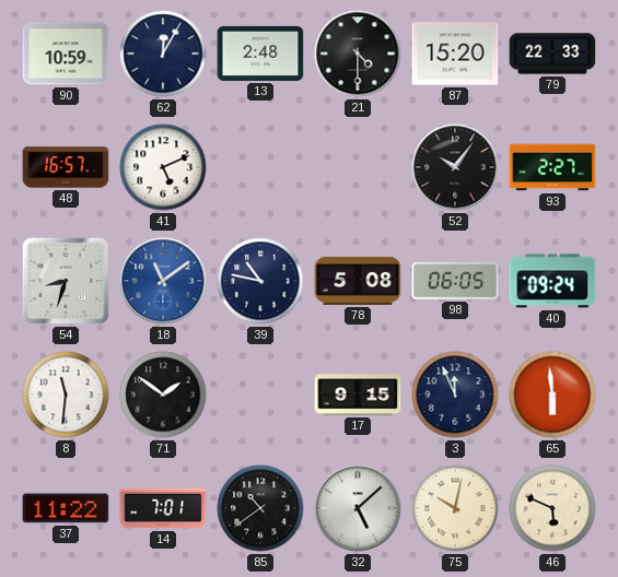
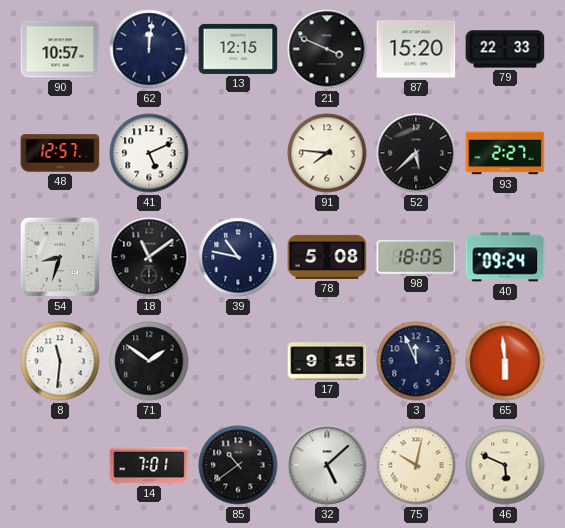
90: 10:59 -> 10:57 (60, 49)
62: 12:05 -> 12:01 (149, 49)
13: 2:48 -> 12:15 (238, 49)
21: 4:30 -> 3:49 (327, 49)
48: 16:57 -> 12:57 (60, 153)
91: none -> 7:46 (327, 153)
52: 10:06 -> 5:38 (416, 153)
18 dial: blue -> black (149, 257)
98: 06:05 -> 18:05 (416, 257)
37: 11:22 -> none (66, 508)
